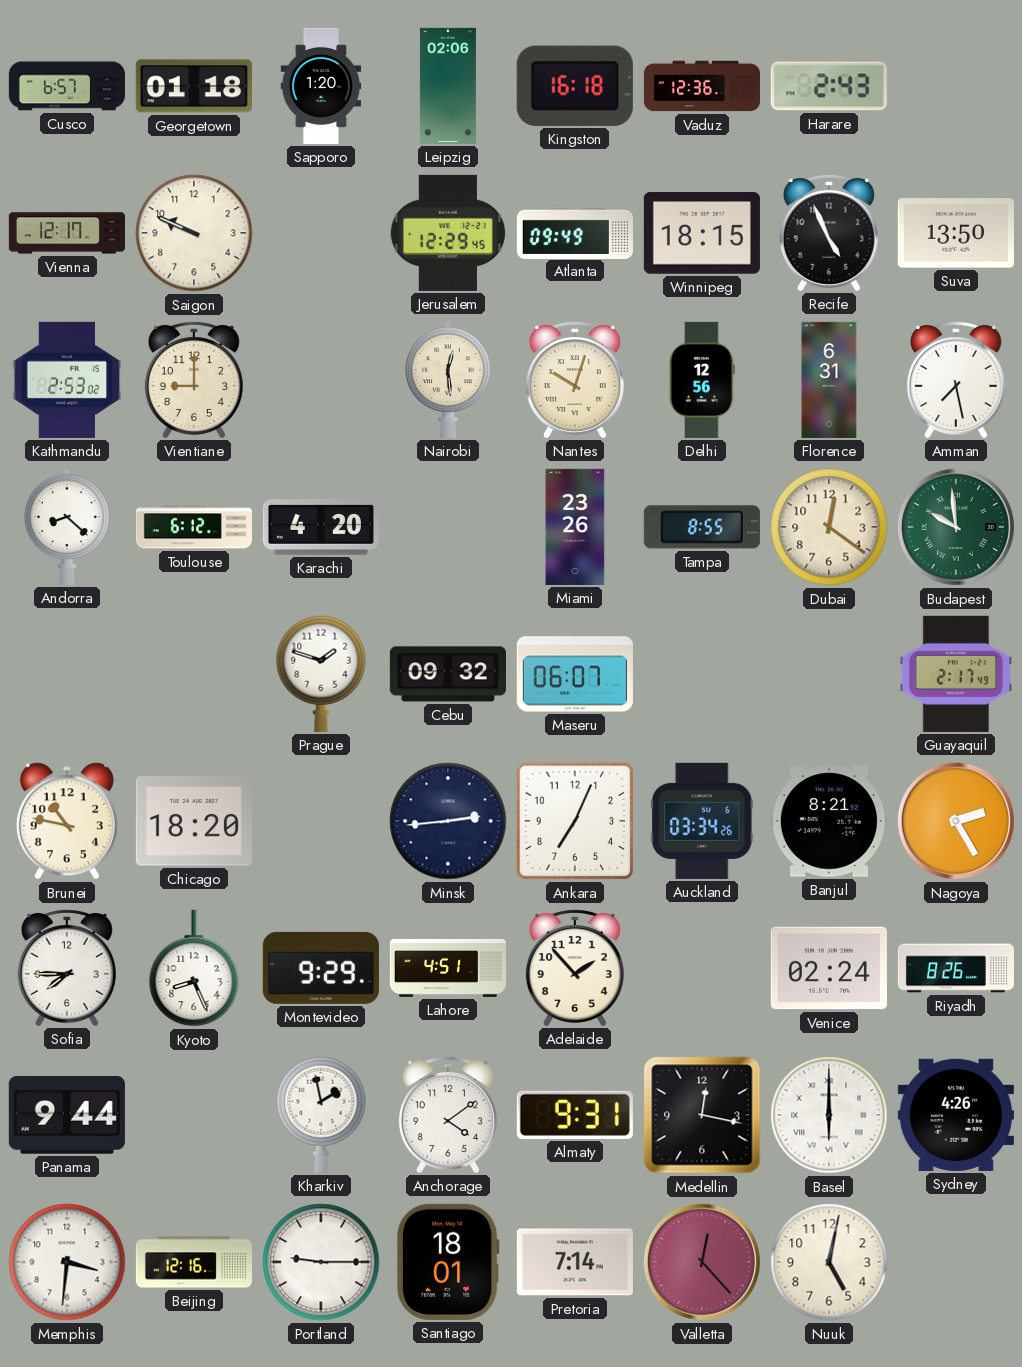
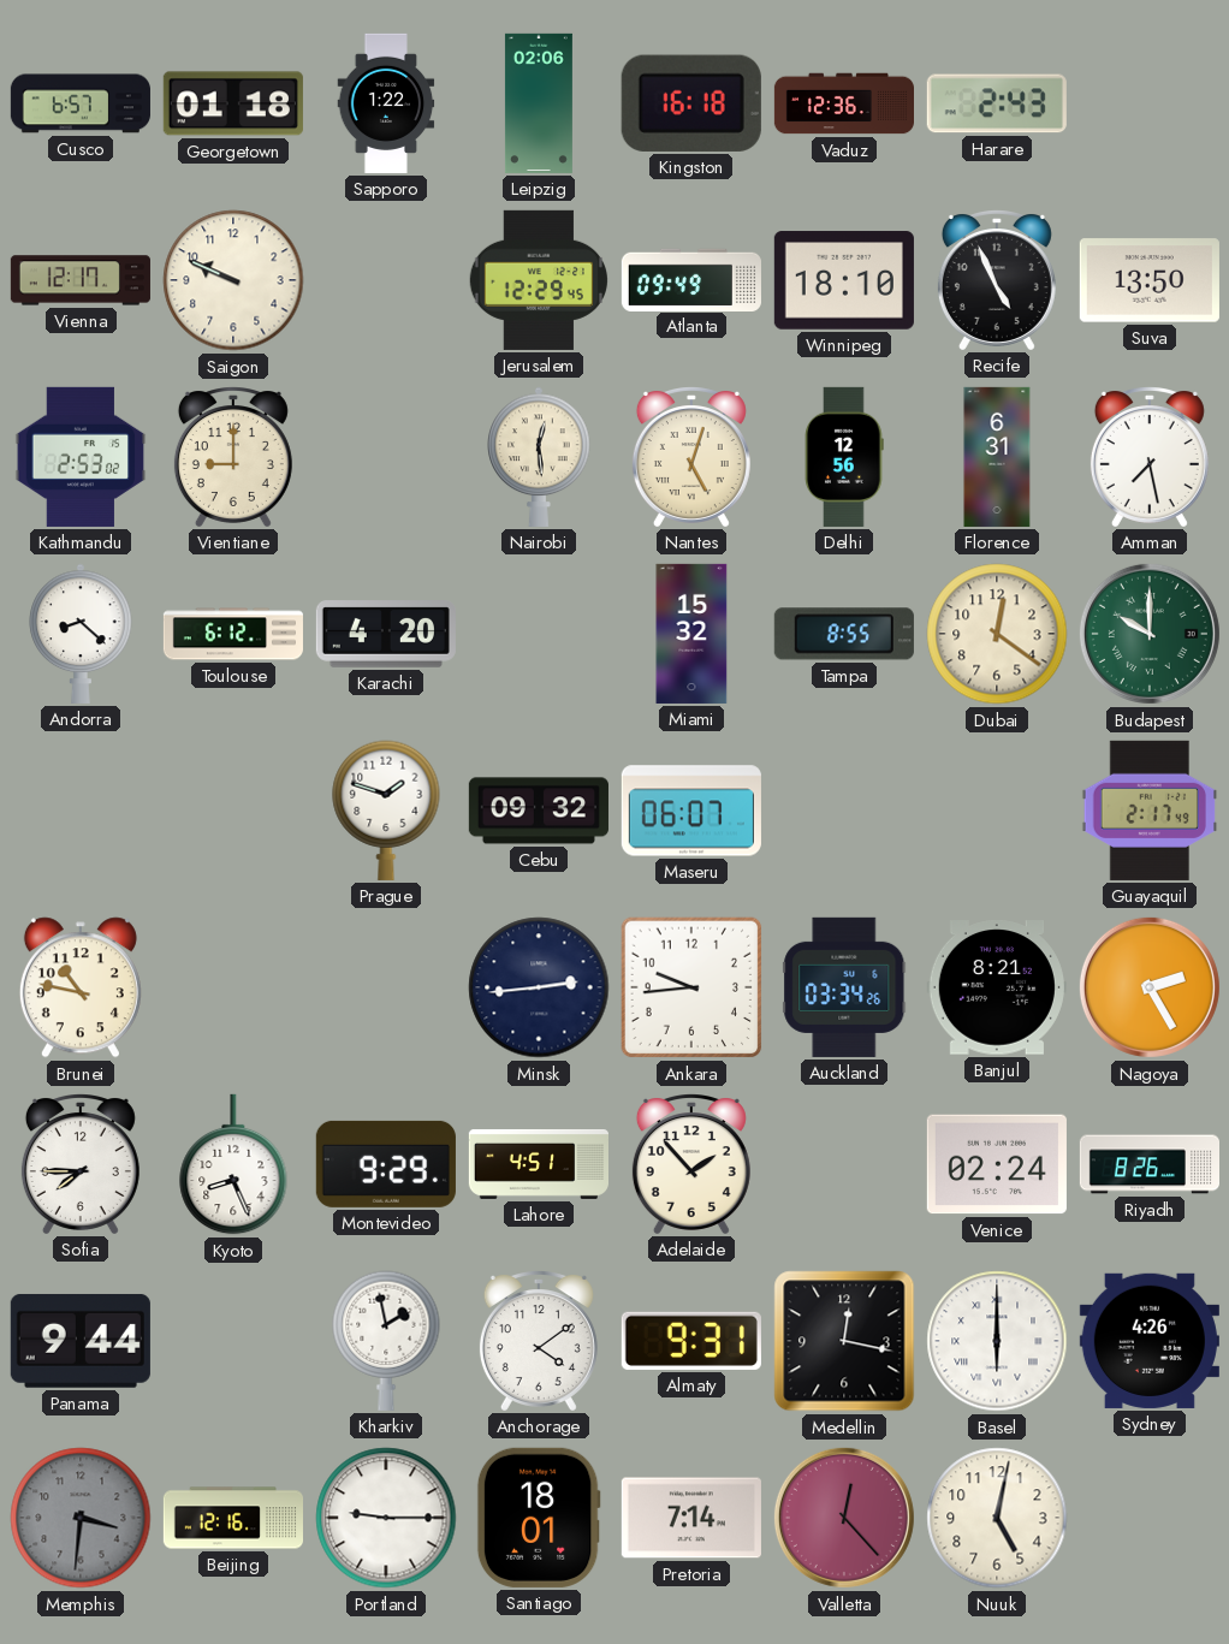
Sapporo: 1:20 -> 1:22 (386, 103)
Winnipeg: 18:15 -> 18:10 (844, 280)
Nantes: 10:03 -> 5:03 (691, 457)
Miami: 23:26 -> 15:32 (691, 634)
Budapest: 9:59 -> 10:00 (1150, 634)
Chicago: 18:20 -> none (194, 821)
Ankara: 7:04 -> 9:44 (691, 987)
Memphis dial: white -> grey (81, 1518)
